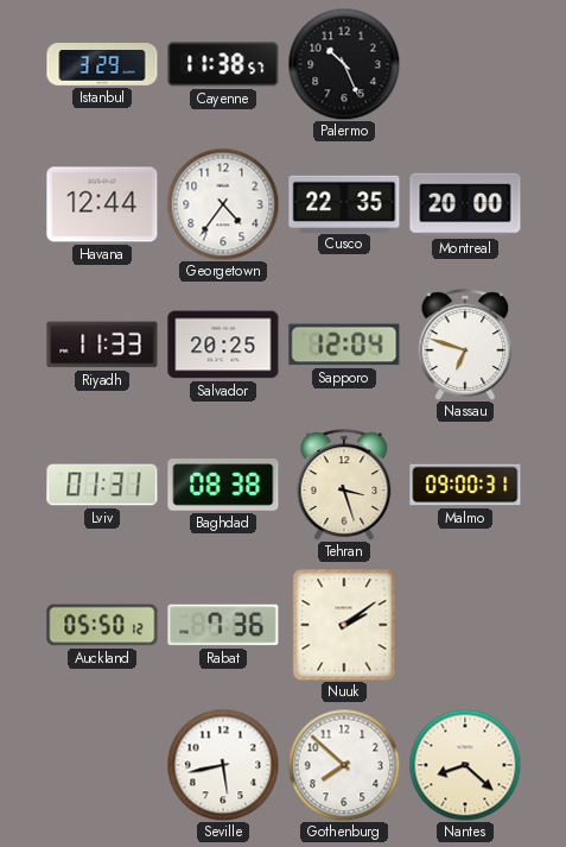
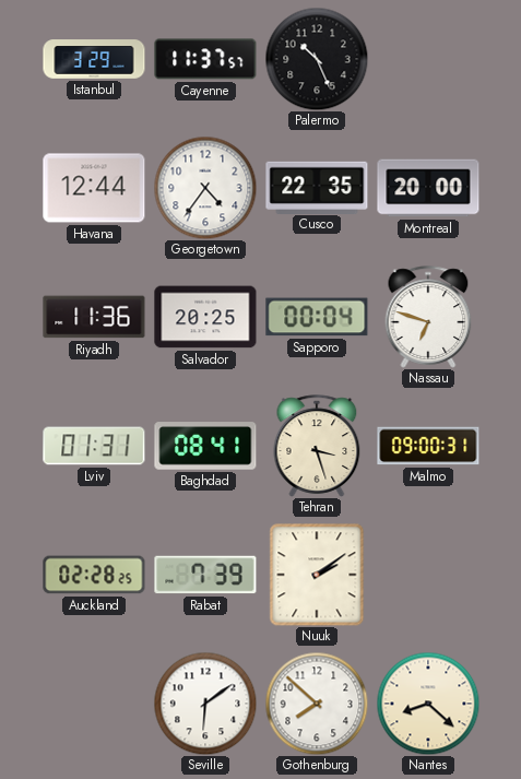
Cayenne: 11:38 -> 11:37 (205, 59)
Riyadh: 11:33 -> 11:36 (94, 317)
Sapporo: 12:04 -> 00:04 (317, 317)
Baghdad: 08:38 -> 08:41 (205, 446)
Auckland: 05:50 -> 02:28 (94, 575)
Rabat: 7:36 -> 7:39 (205, 575)
Seville: 5:43 -> 6:09 (205, 704)
